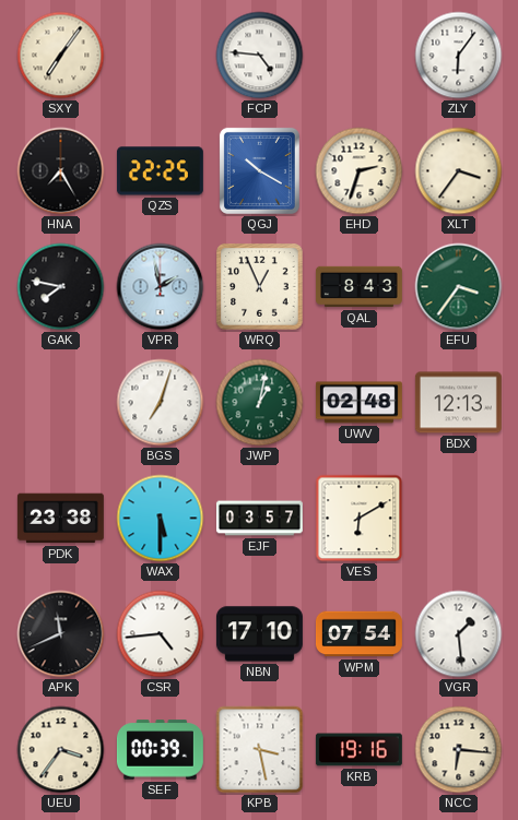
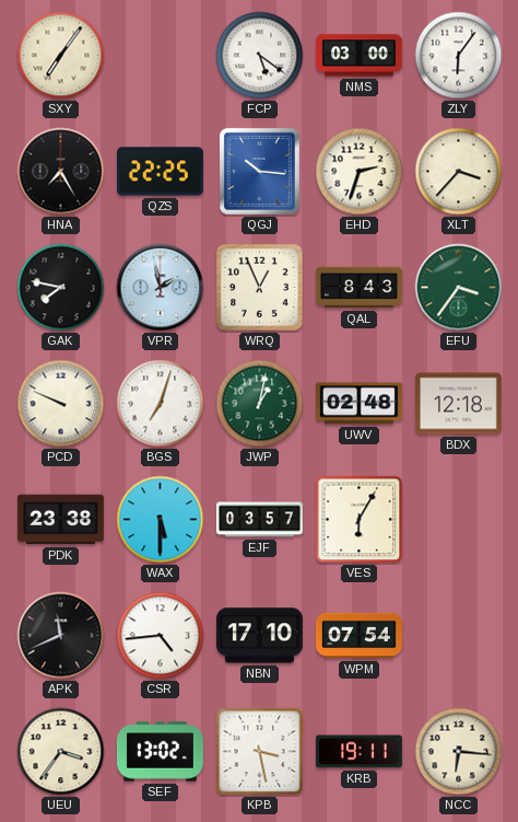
FCP: 4:46 -> 5:21 (260, 56)
NMS: none -> 03:00 (358, 56)
QGJ: 10:20 -> 10:16 (259, 171)
XLT: 3:36 -> 3:37 (459, 172)
PCD: none -> 9:49 (61, 404)
BDX: 12:13 -> 12:18 (458, 404)
VES: 6:10 -> 6:05 (360, 520)
VGR: 1:29 -> none (459, 634)
SEF: 00:39 -> 13:02 (160, 752)
KRB: 19:16 -> 19:11 (358, 752)
